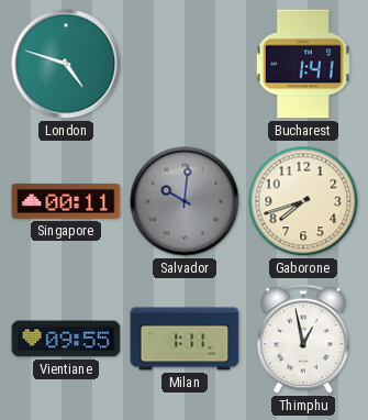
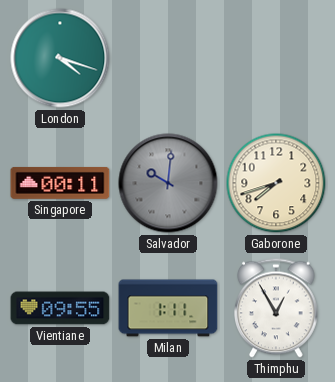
London: 4:48 -> 4:18 (60, 58)
Bucharest: 1:41 -> none (303, 64)
Thimphu: 12:58 -> 12:55 (277, 308)
